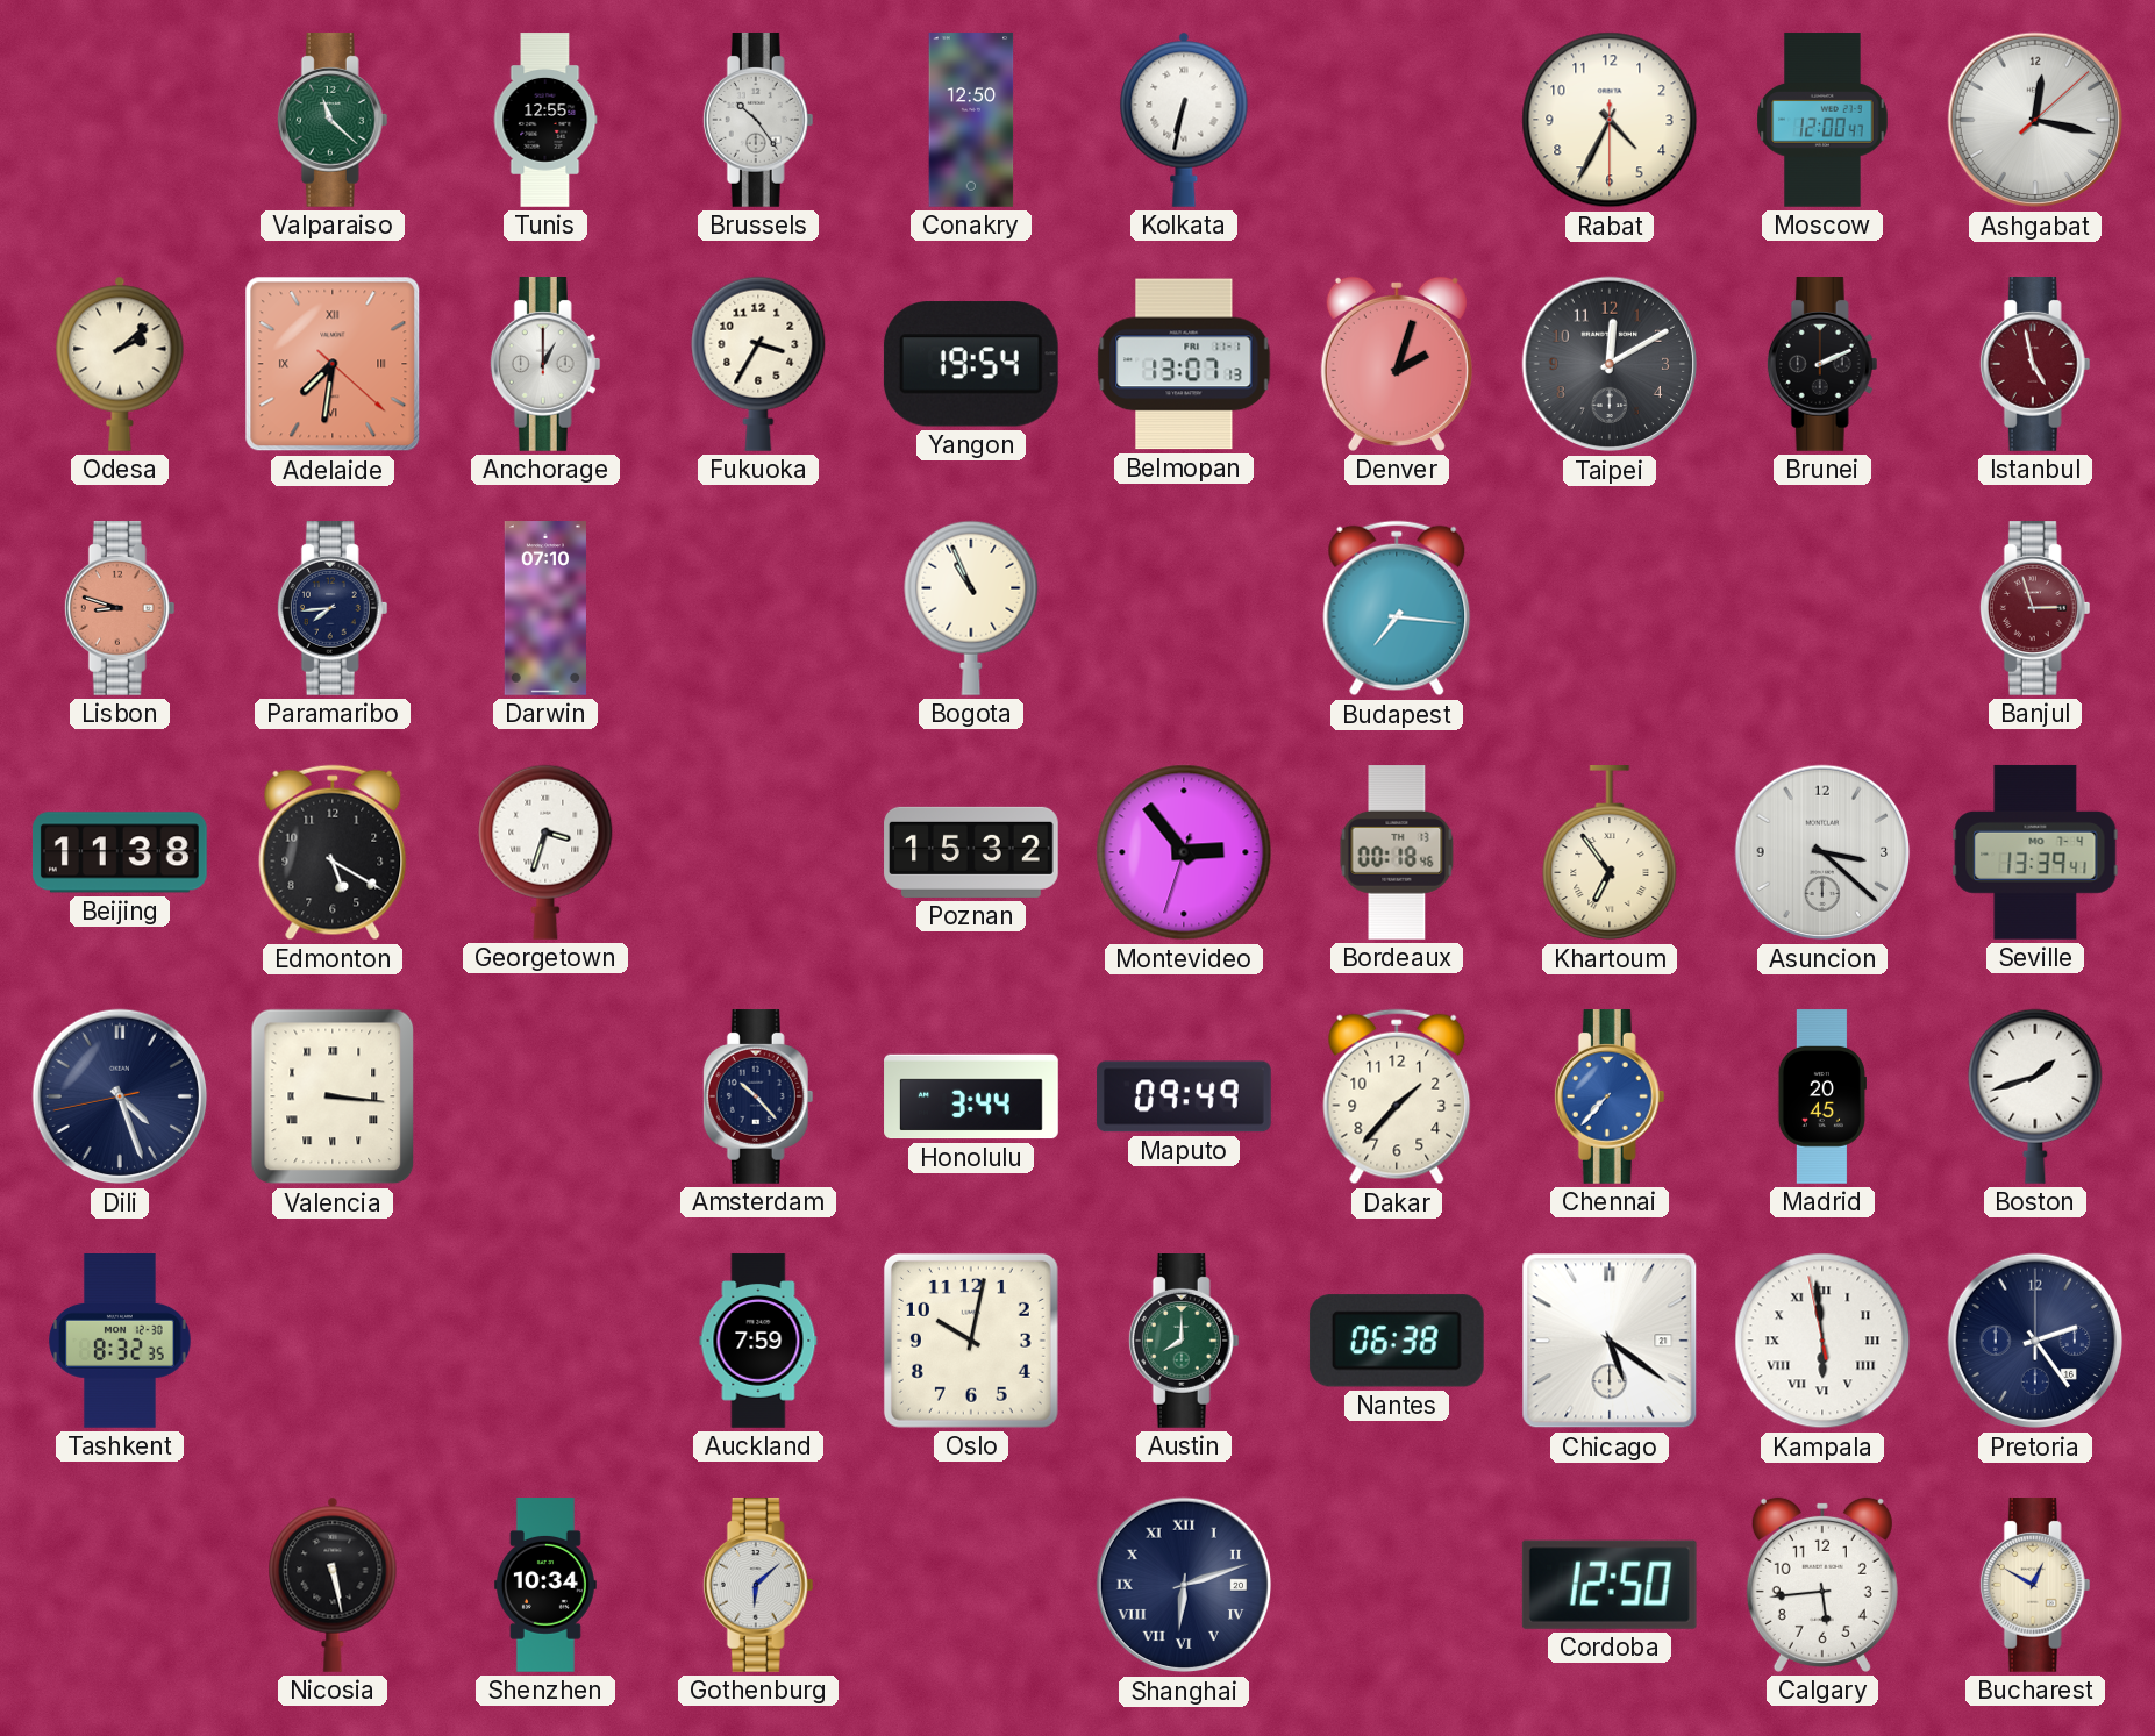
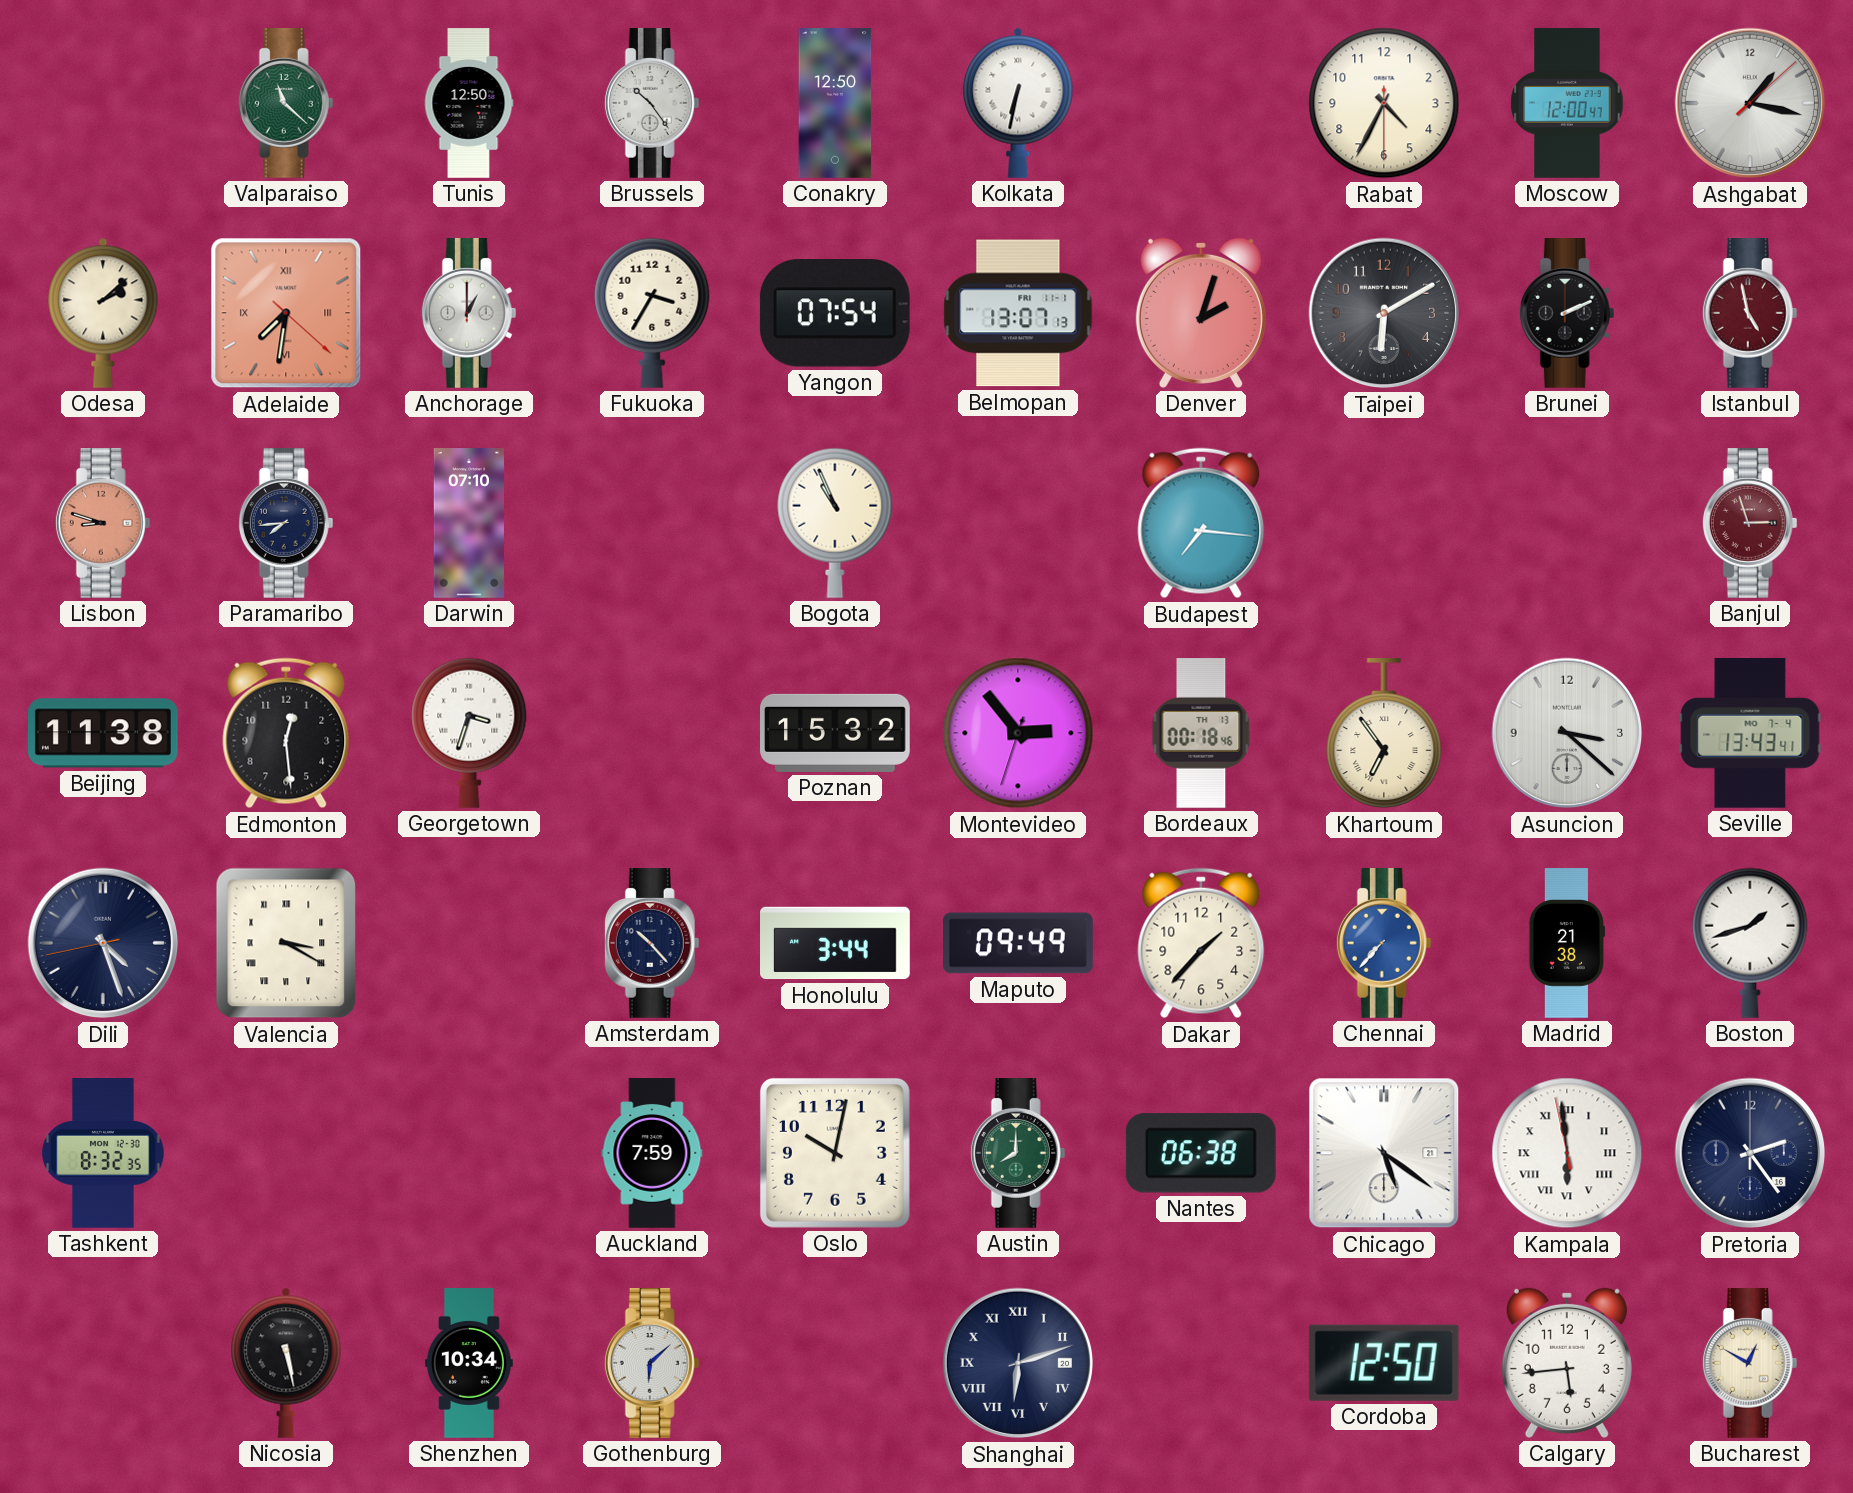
Tunis: 12:55 -> 12:50 (469, 103)
Ashgabat: 12:17 -> 1:17 (1750, 103)
Yangon: 19:54 -> 07:54 (835, 314)
Taipei: 12:10 -> 6:10 (1384, 313)
Edmonton: 5:20 -> 12:29 (286, 733)
Seville: 13:39 -> 13:43 (1750, 733)
Valencia: 3:16 -> 3:20 (286, 943)
Madrid: 20:45 -> 21:38 (1567, 943)
